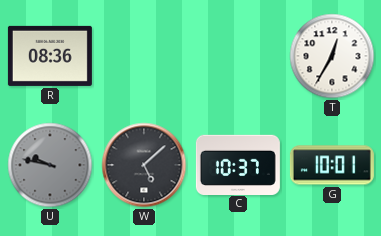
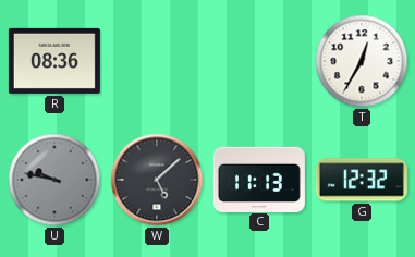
C: 10:37 -> 11:13 (259, 179)
G: 10:01 -> 12:32 (362, 180)
